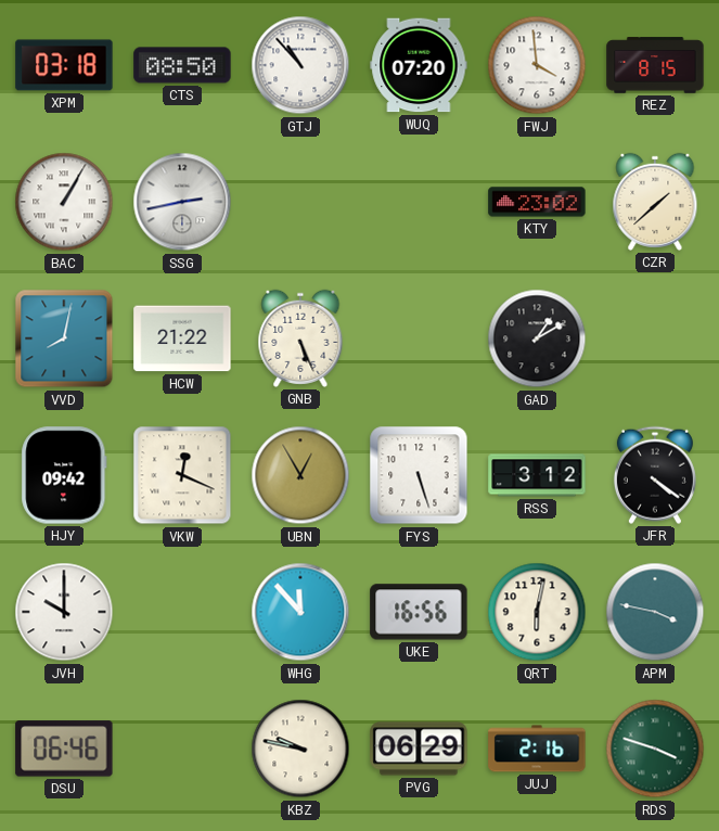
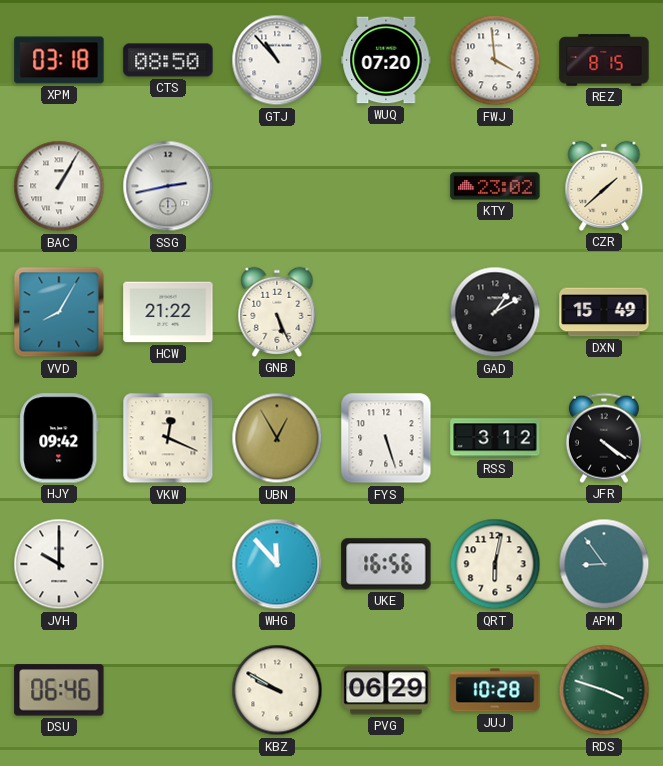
VVD: 8:02 -> 8:05 (59, 312)
DXN: none -> 15:49 (604, 312)
APM: 3:47 -> 8:54 (604, 564)
KBZ: 9:47 -> 9:50 (277, 690)
JUJ: 2:16 -> 10:28 (495, 690)
